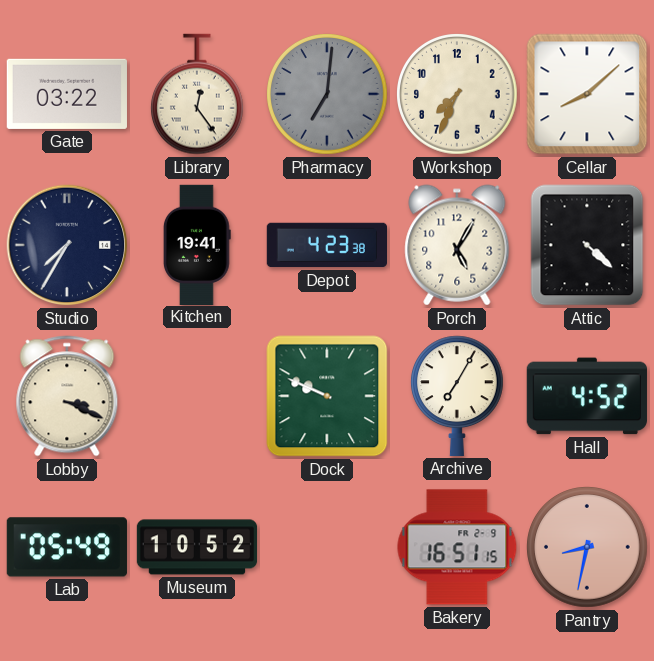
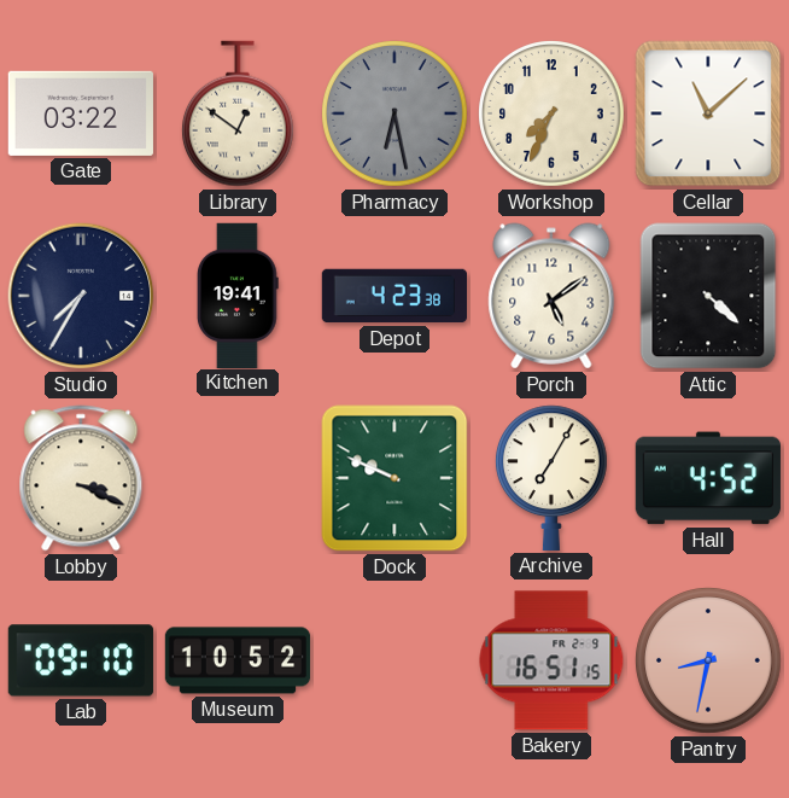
Library: 12:24 -> 12:51 (239, 113)
Pharmacy: 7:01 -> 6:28 (394, 113)
Cellar: 8:08 -> 11:08 (708, 113)
Porch: 5:05 -> 5:09 (551, 296)
Lab: 05:49 -> 09:10 (81, 660)
